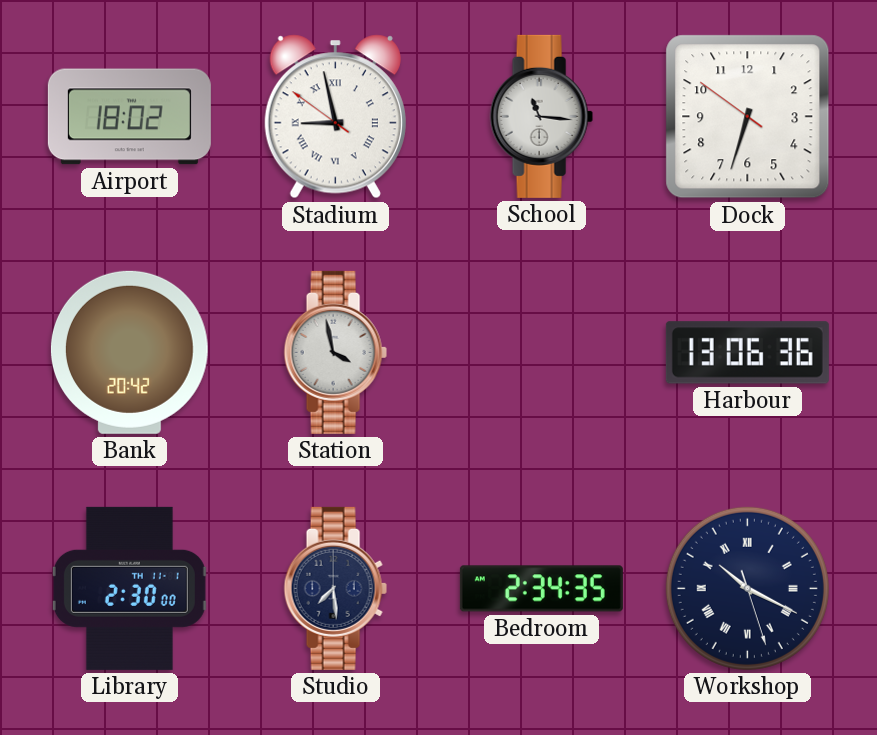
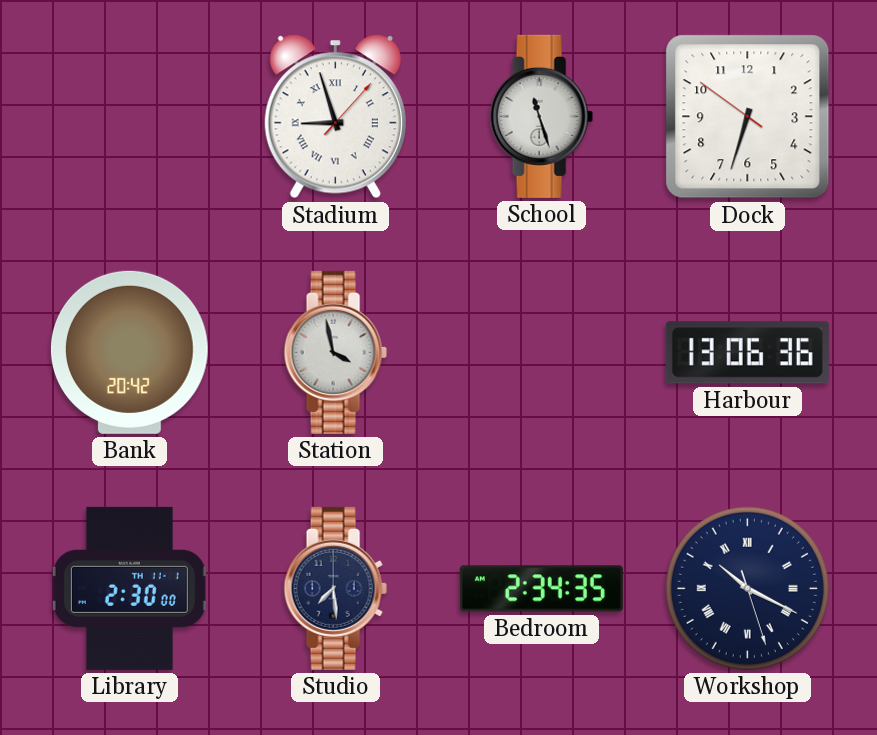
Airport: 18:02 -> none (129, 117)
Stadium: 8:57:51 -> 8:57:07 (335, 117)
School: 11:16 -> 11:27 (541, 116)
